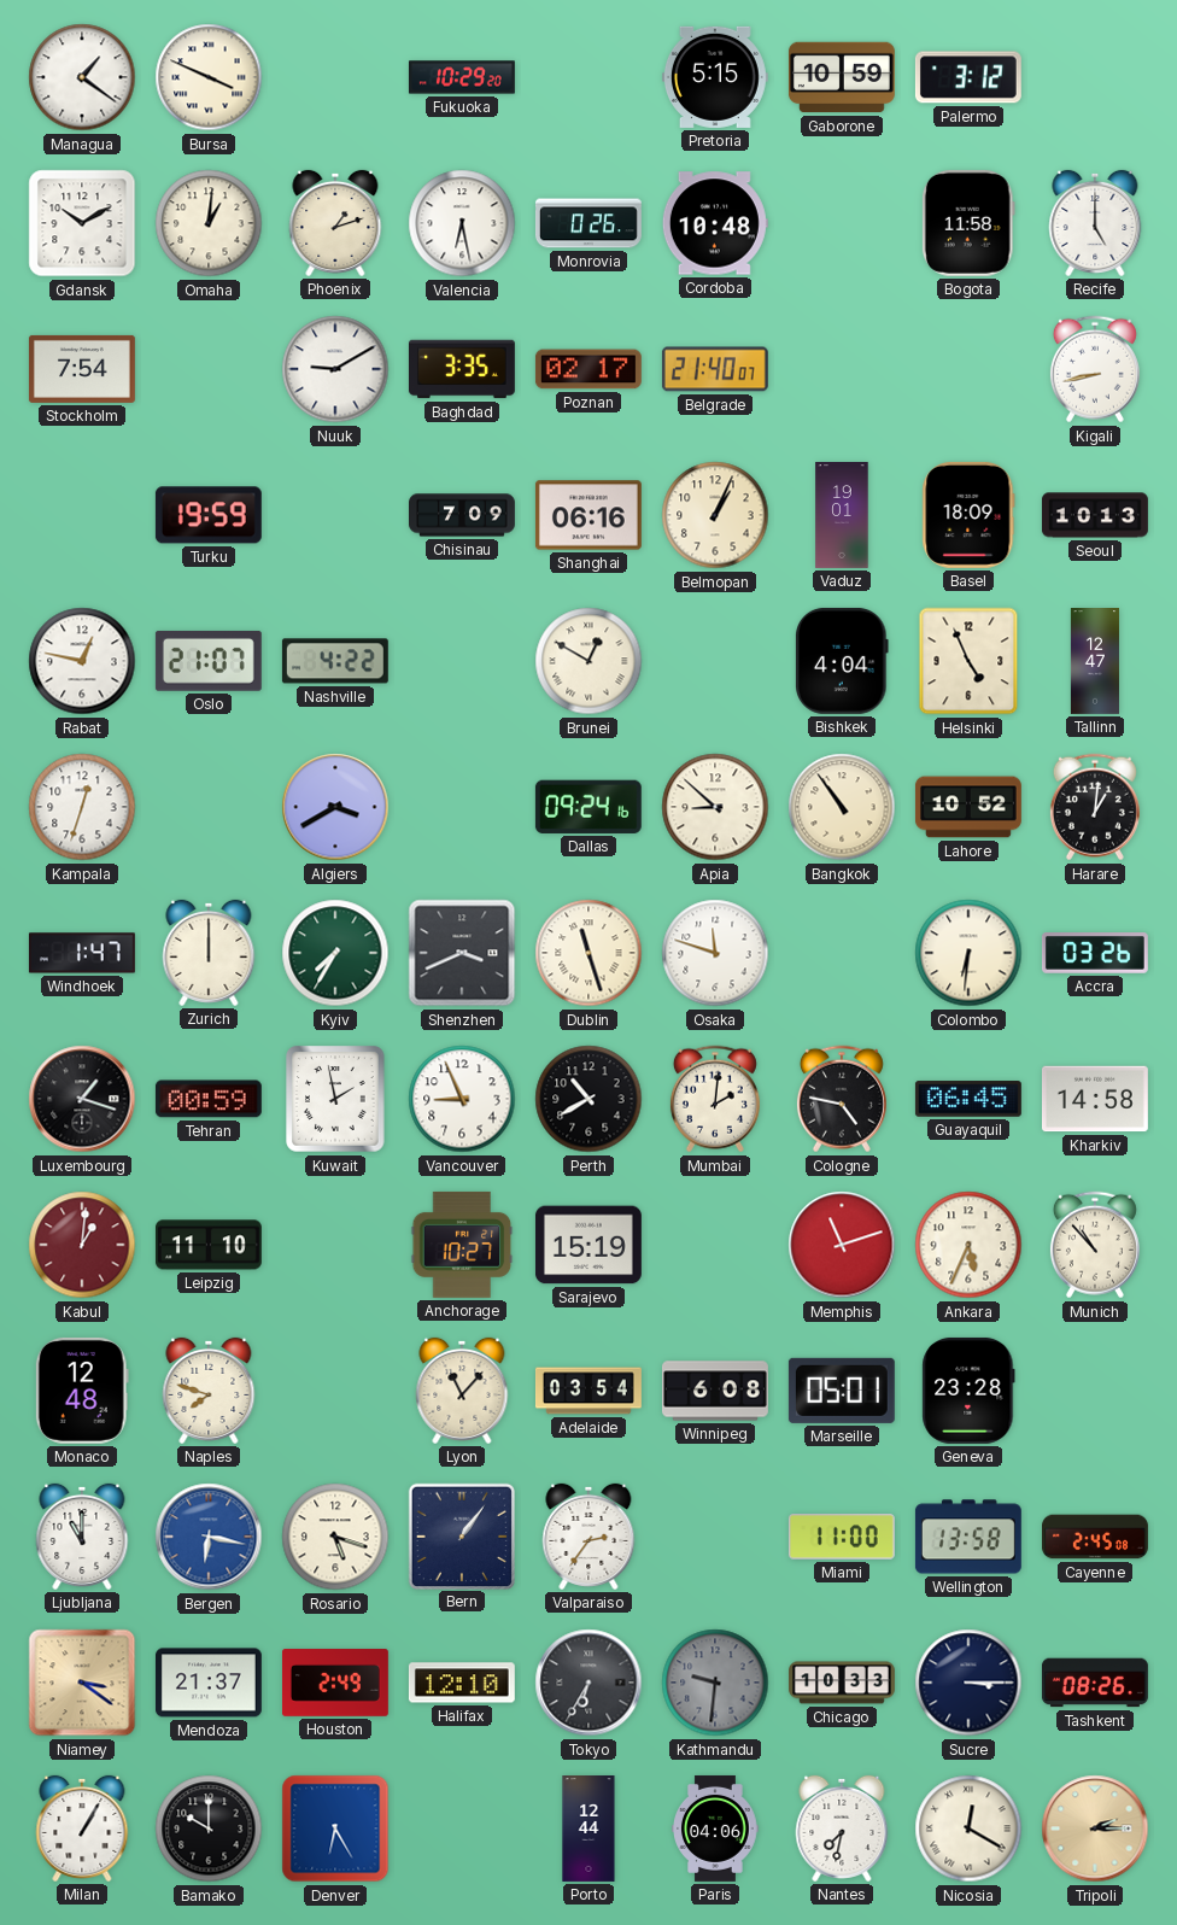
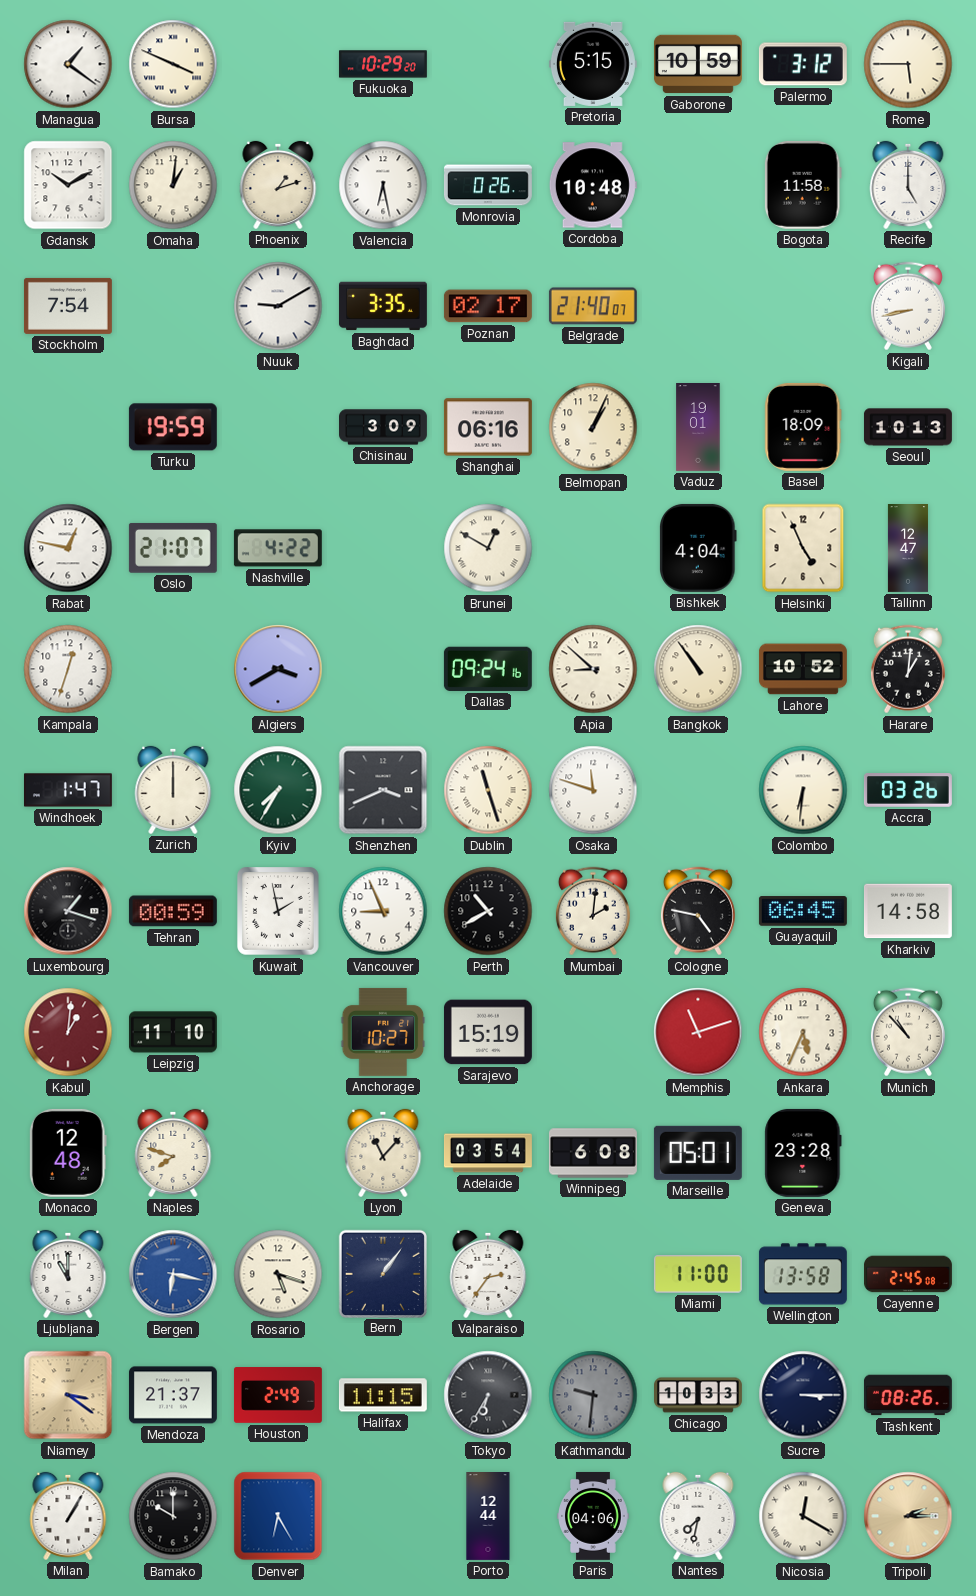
Rome: none -> 5:45 (908, 64)
Chisinau: 7:09 -> 3:09 (384, 427)
Halifax: 12:10 -> 11:15 (383, 1395)
